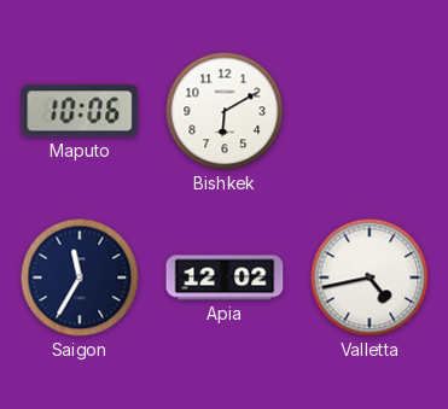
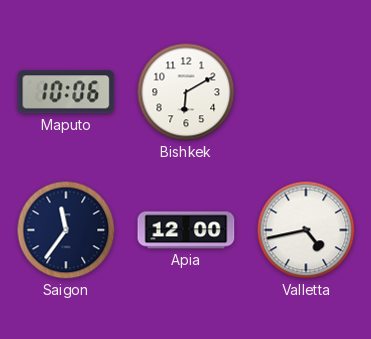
Saigon: 11:35 -> 11:36 (66, 230)
Apia: 12:02 -> 12:00 (186, 230)
